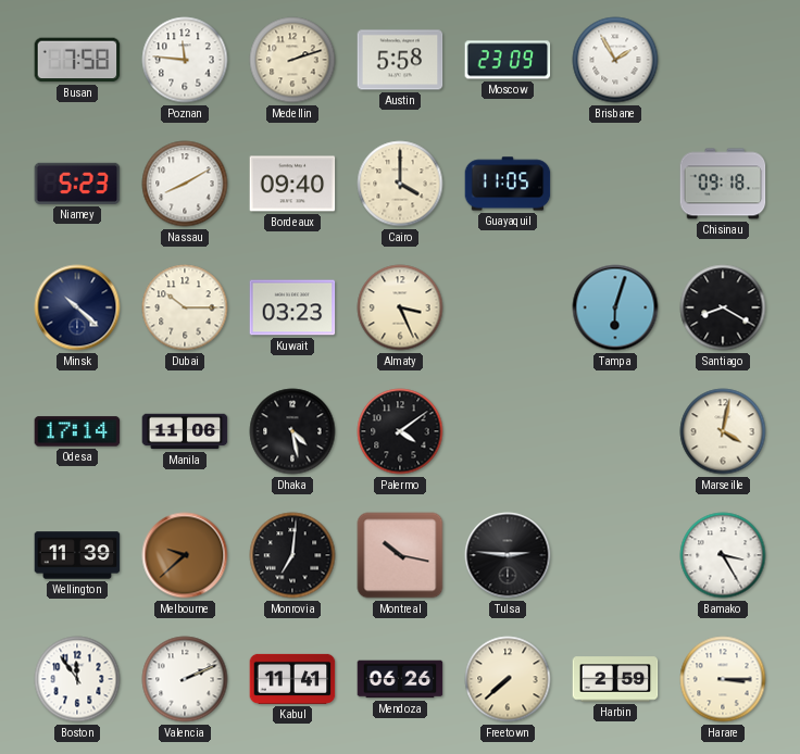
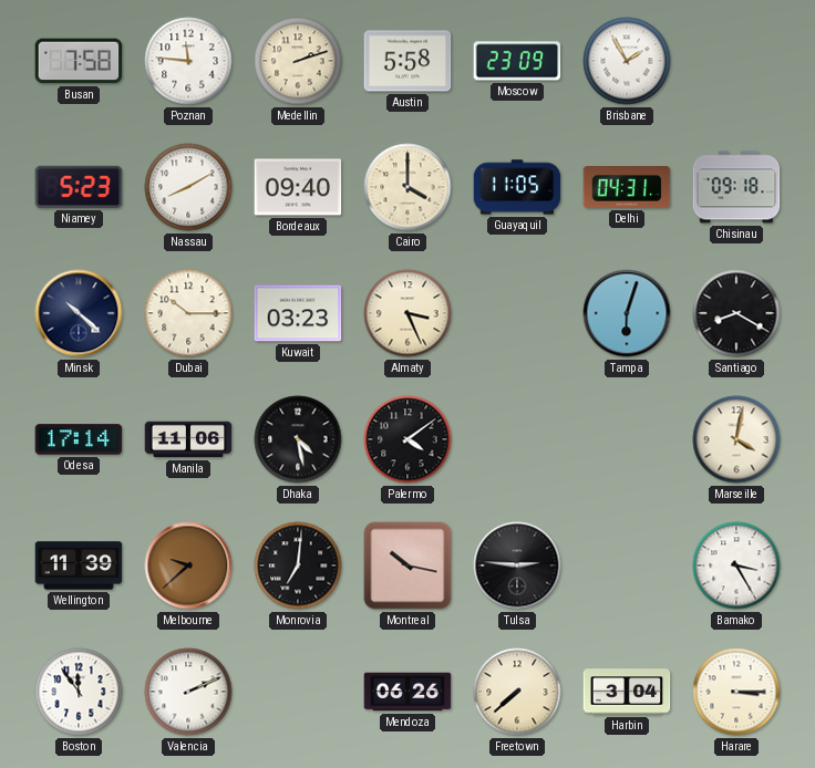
Delhi: none -> 04:31 (627, 187)
Kabul: 11:41 -> none (292, 679)
Harbin: 2:59 -> 3:04 (627, 692)
